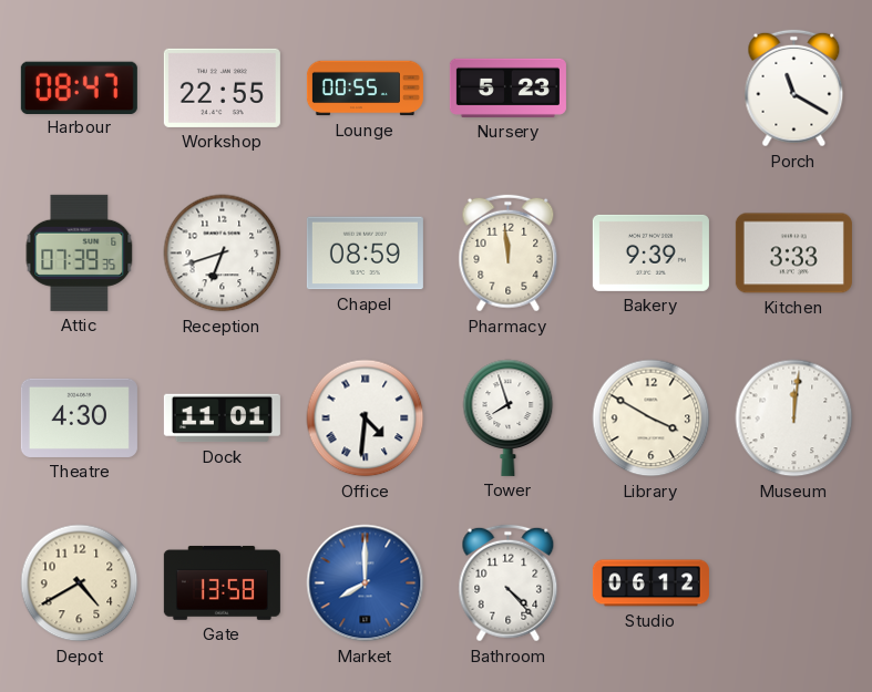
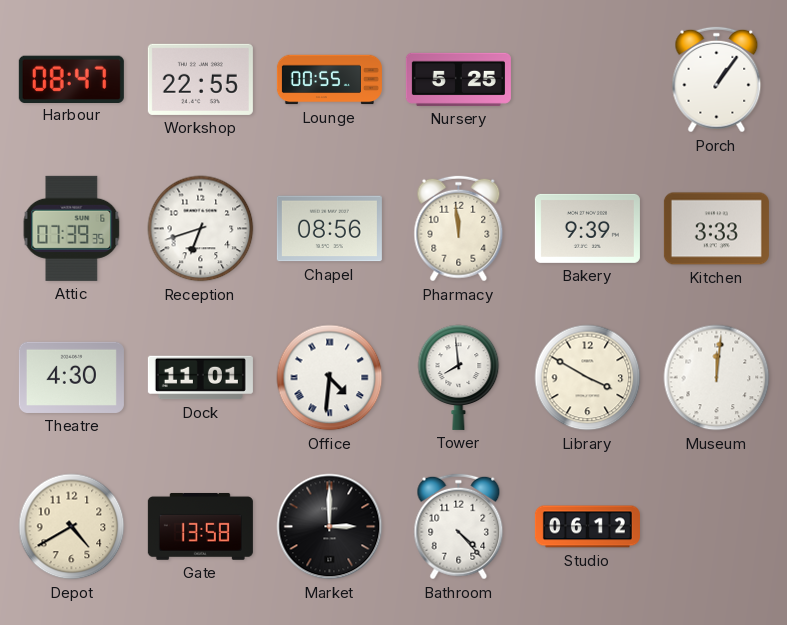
Nursery: 5:23 -> 5:25 (458, 79)
Porch: 11:20 -> 1:06 (717, 80)
Chapel: 08:59 -> 08:56 (329, 229)
Tower: 7:57 -> 7:59 (459, 377)
Market: 8:00 -> 3:00 (330, 527)
Market dial: blue -> black (330, 527)
